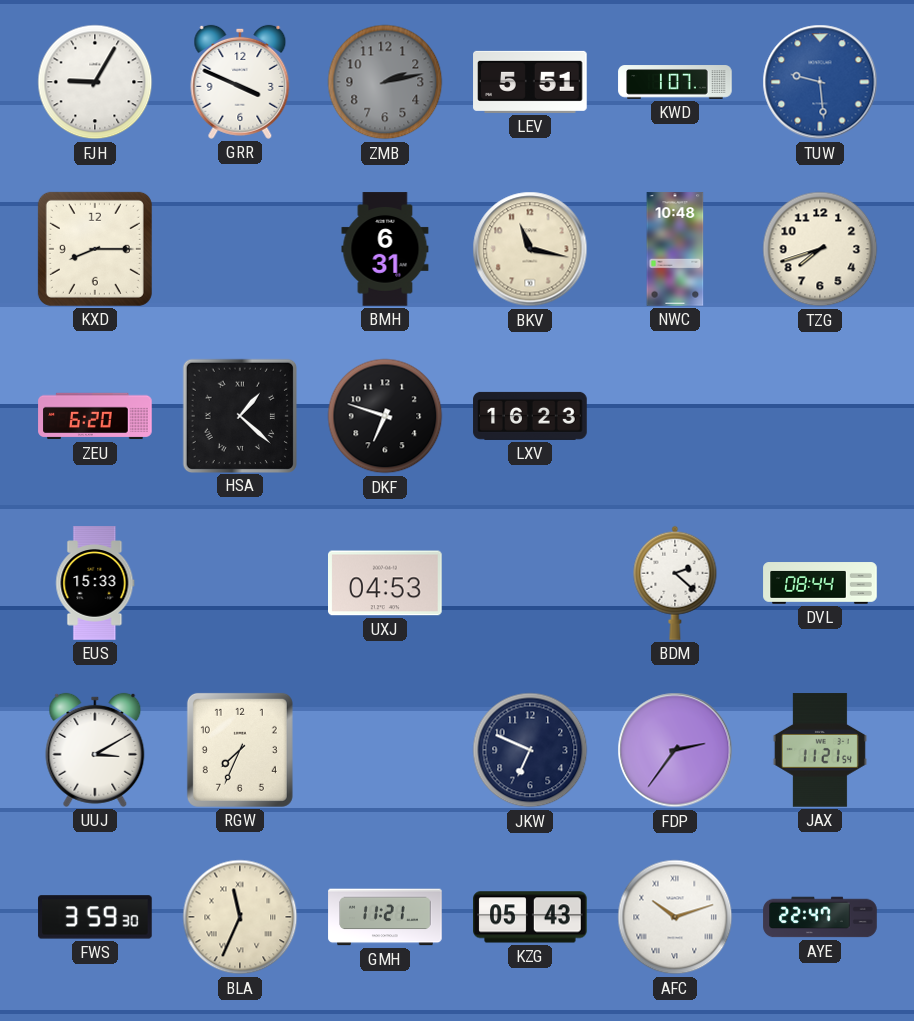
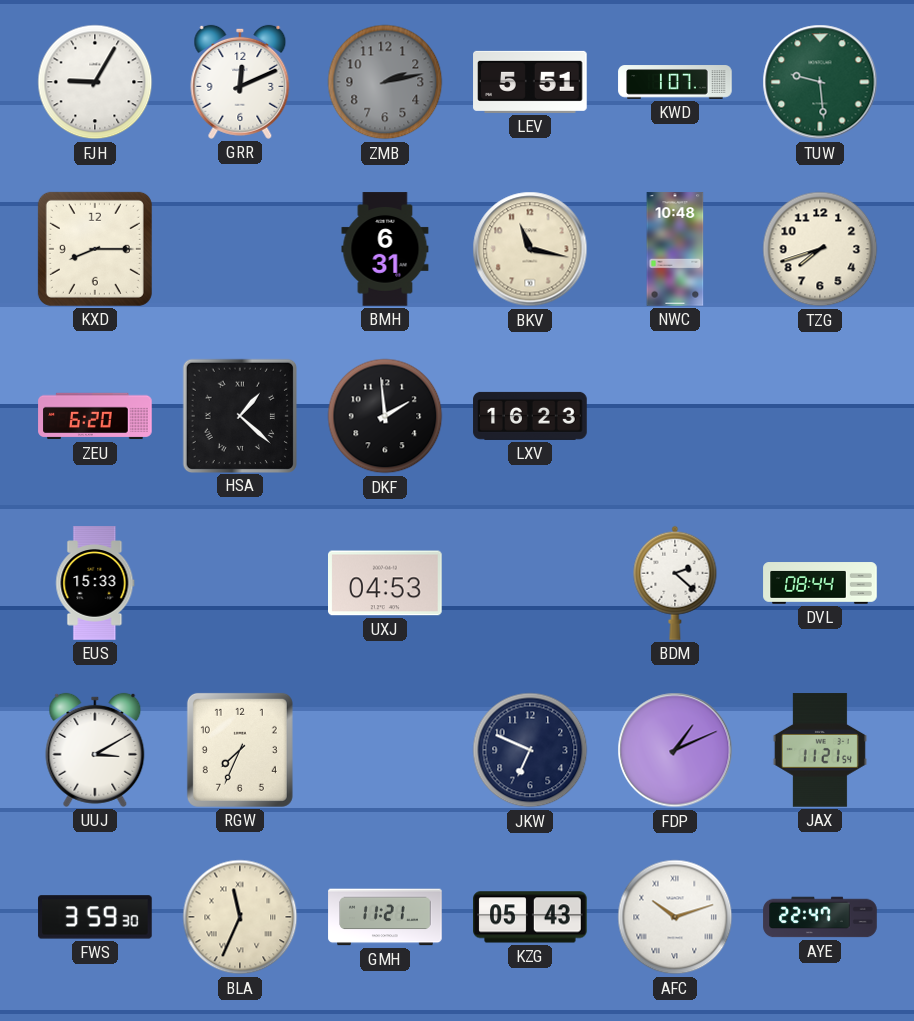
GRR: 3:49 -> 12:11 (240, 82)
TUW dial: blue -> green (820, 82)
DKF: 6:48 -> 1:59 (385, 416)
FDP: 2:36 -> 1:11 (675, 750)
